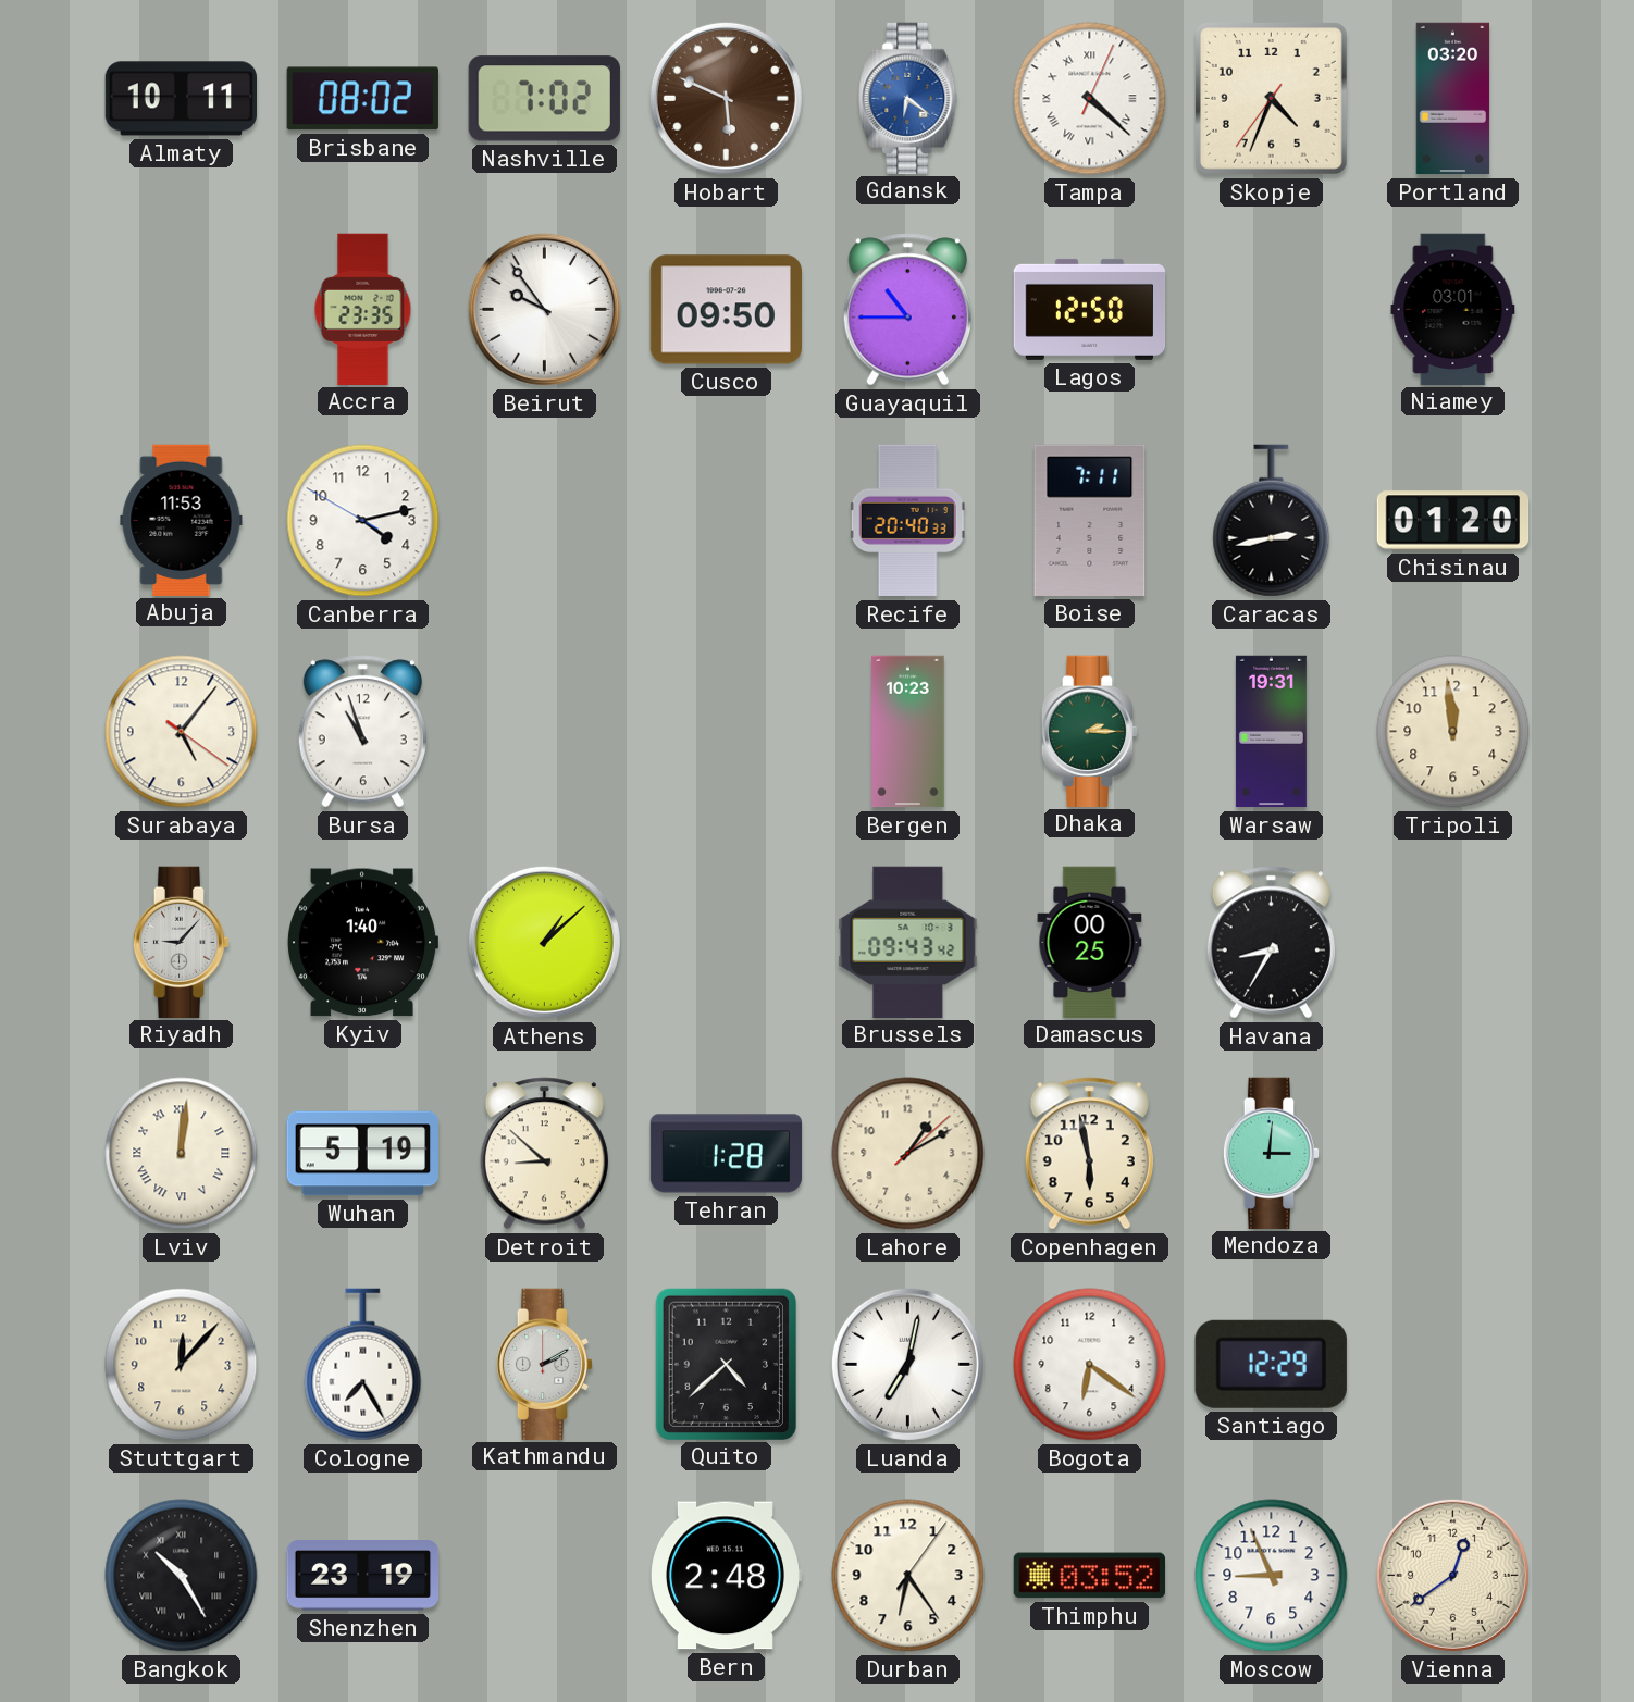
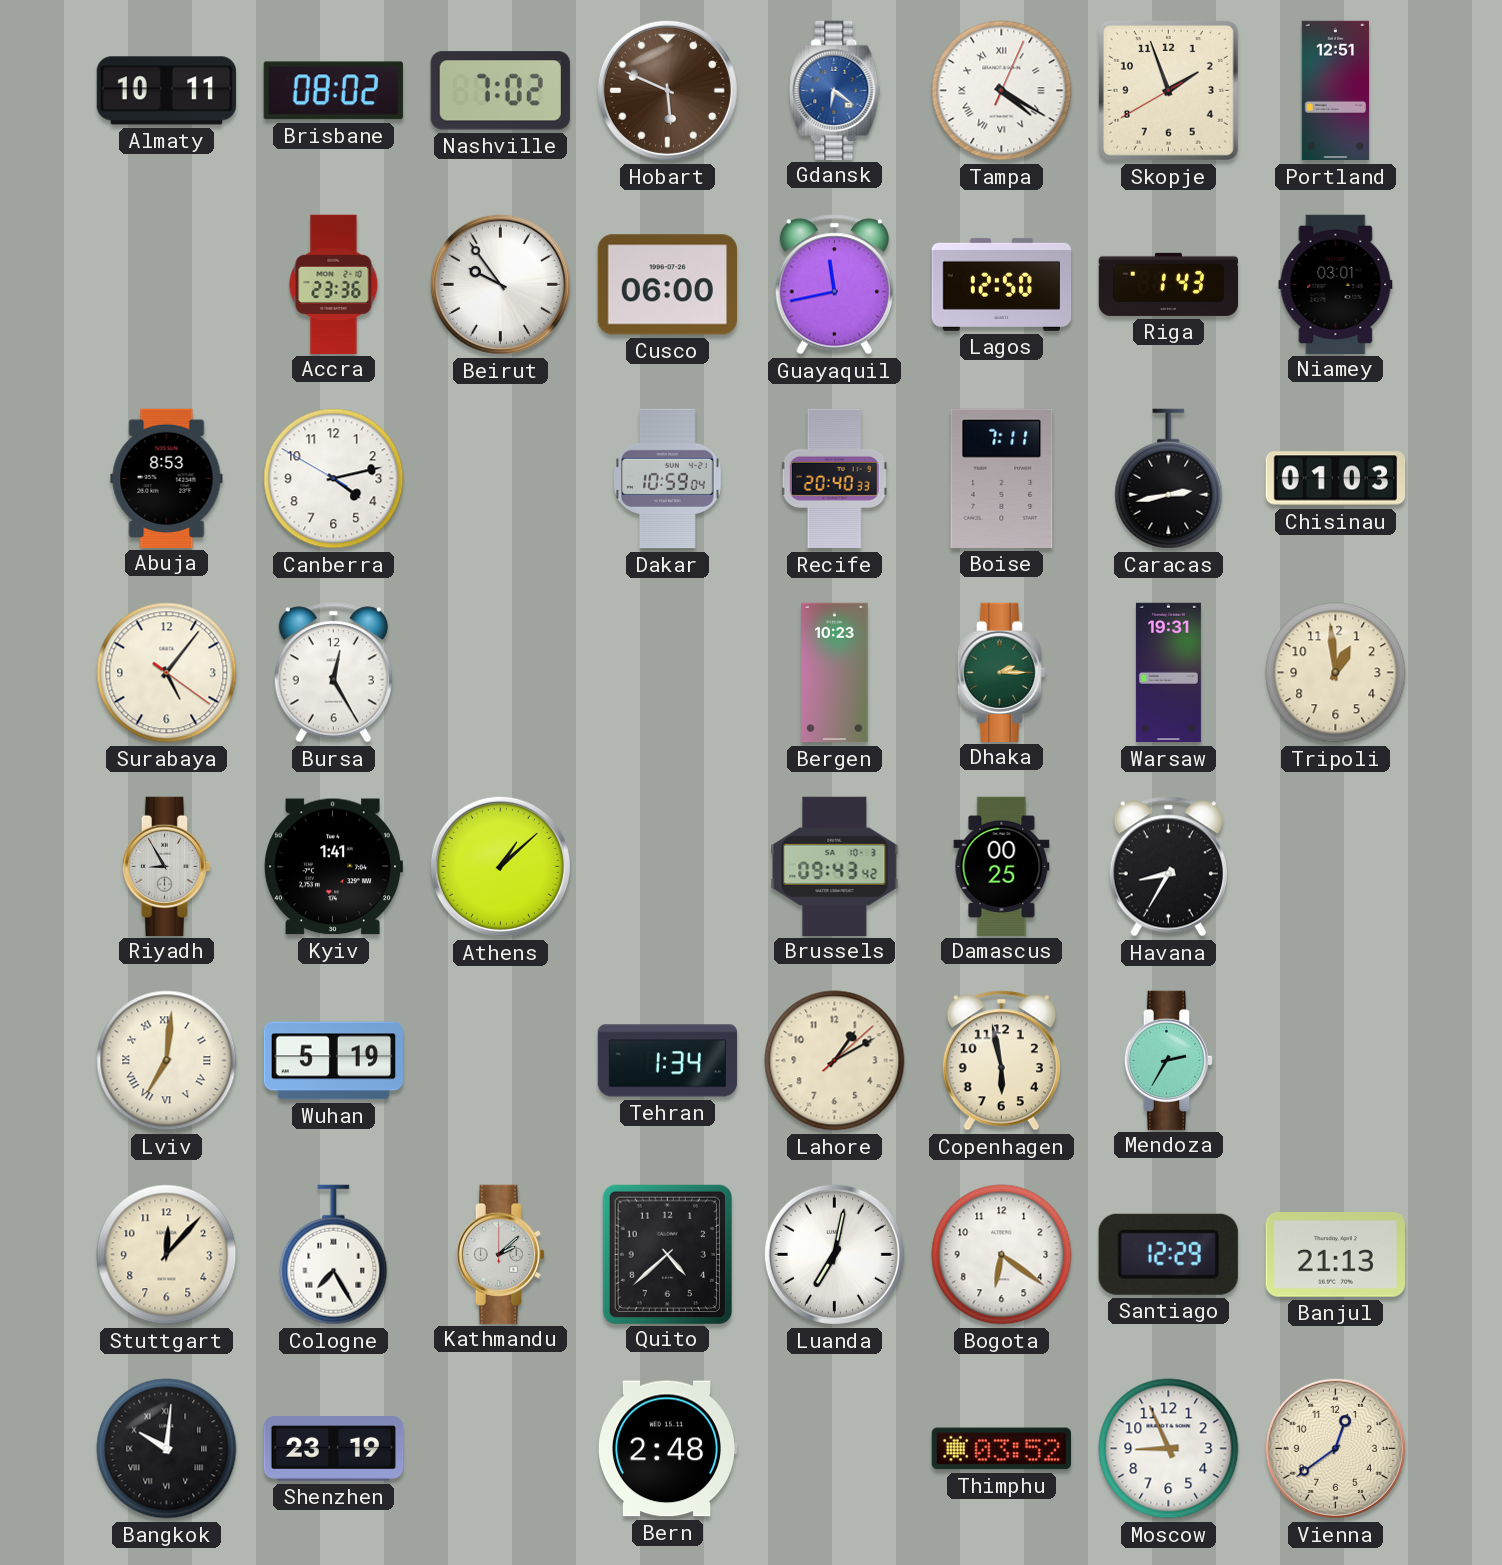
Tampa: 4:22 -> 4:20 (1002, 91)
Skopje: 4:33 -> 1:56 (1168, 90)
Portland: 03:20 -> 12:51 (1336, 91)
Accra: 23:35 -> 23:36 (334, 284)
Cusco: 09:50 -> 06:00 (667, 285)
Guayaquil: 10:45 -> 11:43 (834, 285)
Riga: none -> 1:43 (1169, 284)
Abuja: 11:53 -> 8:53 (167, 478)
Dakar: none -> 10:59 (668, 479)
Chisinau: 01:20 -> 01:03 (1336, 479)
Bursa: 10:57 -> 12:25 (333, 673)
Tripoli: 11:59 -> 12:59 (1336, 673)
Riyadh: 9:07 -> 8:55 (167, 866)
Kyiv: 1:40 -> 1:41 (333, 867)
Lviv: 12:01 -> 7:01 (167, 1061)
Detroit: 8:52 -> none (544, 1154)
Tehran: 1:28 -> 1:34 (668, 1061)
Mendoza: 3:01 -> 2:35 (1169, 1060)
Kathmandu: 2:10 -> 2:08 (501, 1254)
Banjul: none -> 21:13 (1335, 1255)
Bangkok: 10:25 -> 10:01 (167, 1449)
Durban: 6:24 -> none (908, 1576)
